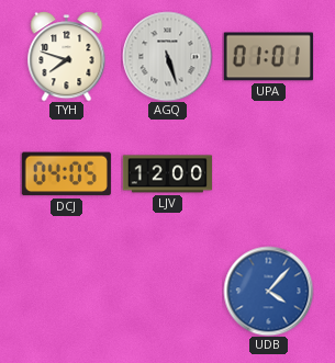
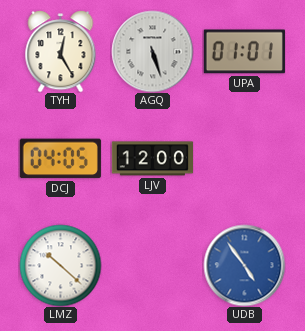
TYH: 7:48 -> 12:25 (61, 51)
LMZ: none -> 10:22 (60, 265)
UDB: 4:07 -> 4:54 (244, 265)
